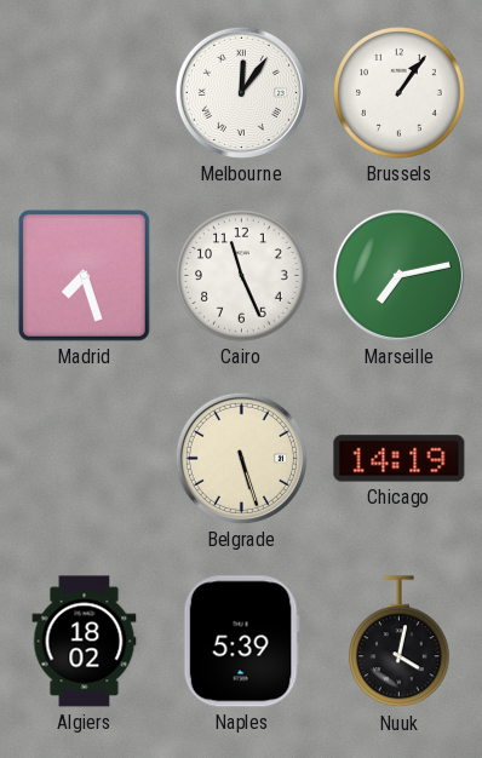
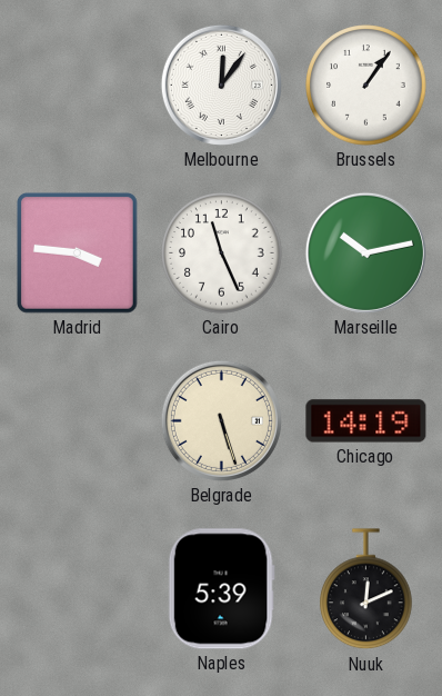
Madrid: 7:27 -> 3:46 (77, 252)
Marseille: 7:13 -> 10:13 (365, 252)
Algiers: 18:02 -> none (85, 642)
Nuuk: 4:02 -> 12:11 (366, 589)
